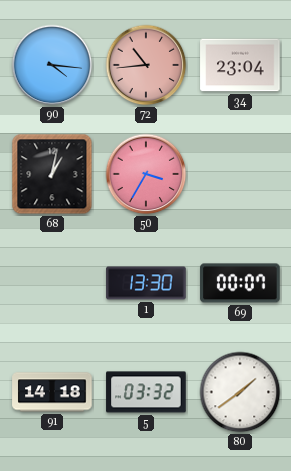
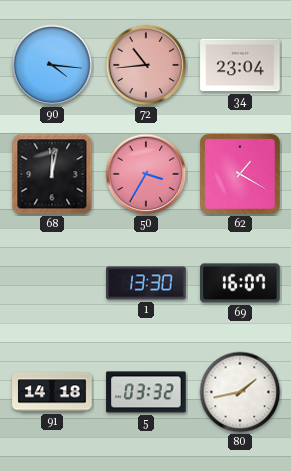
68: 1:02 -> 12:02 (52, 174)
62: none -> 1:20 (241, 175)
69: 00:07 -> 16:07 (240, 283)
80: 1:39 -> 1:43 (240, 392)
